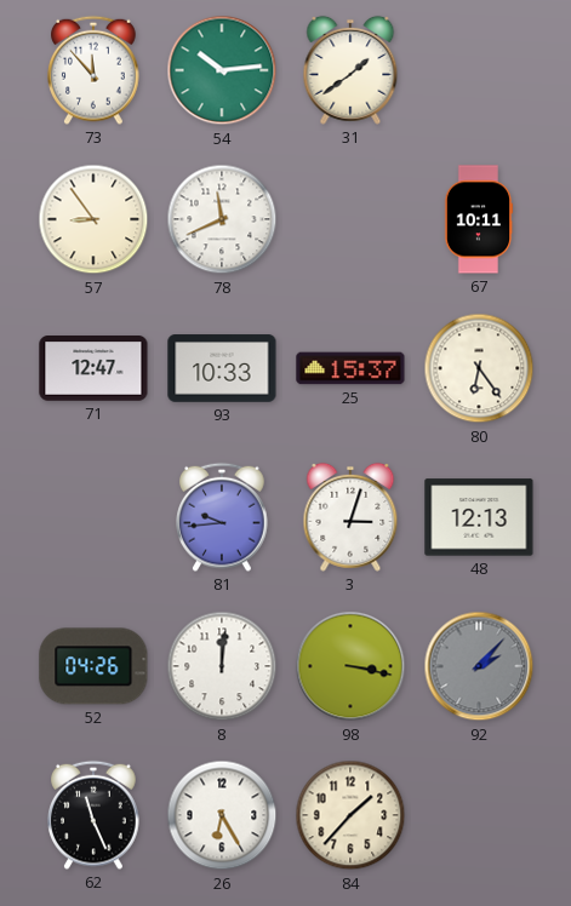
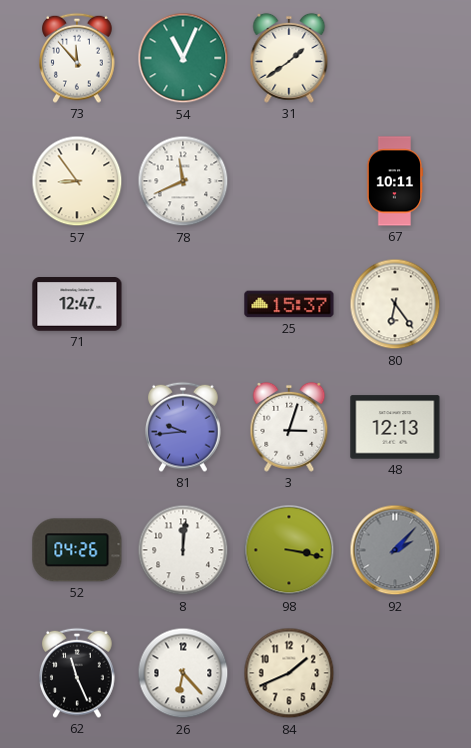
54: 10:14 -> 11:04 (183, 58)
93: 10:33 -> none (222, 368)
26: 6:25 -> 6:23 (183, 673)
84: 1:37 -> 1:41 (289, 673)
